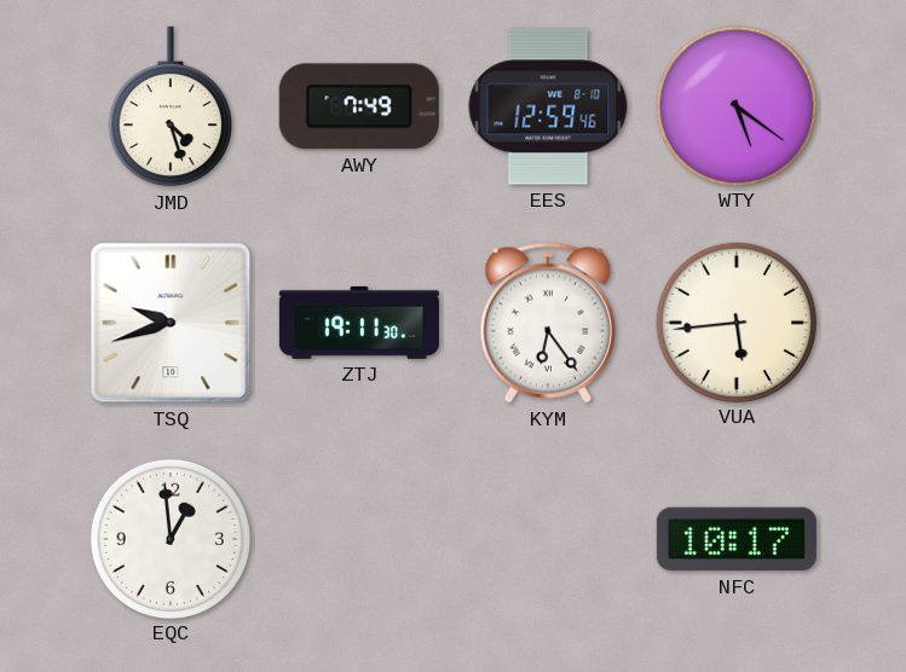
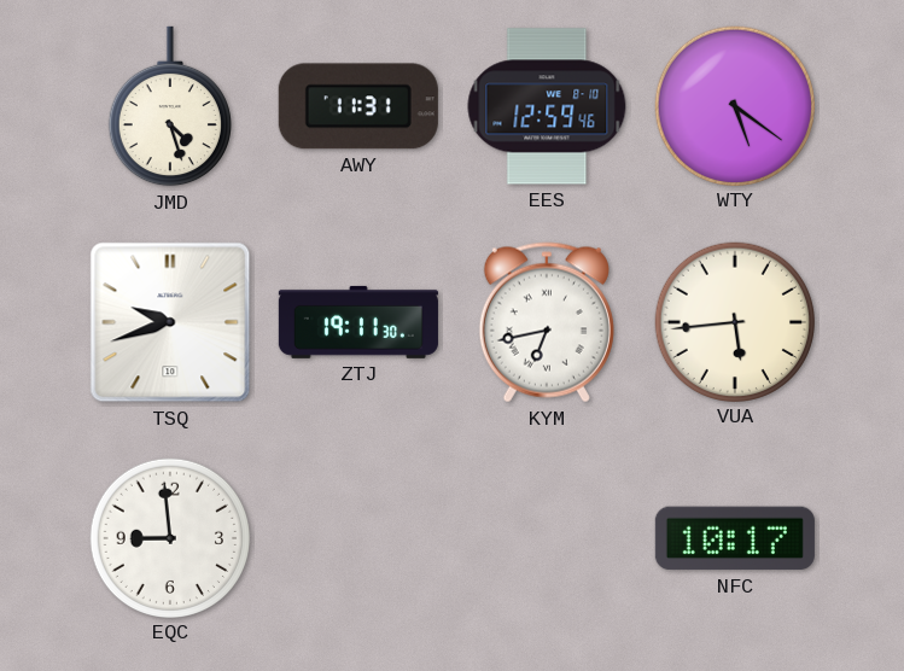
AWY: 7:49 -> 11:31 (358, 106)
KYM: 6:24 -> 6:43 (547, 322)
EQC: 12:59 -> 8:59 (169, 537)
